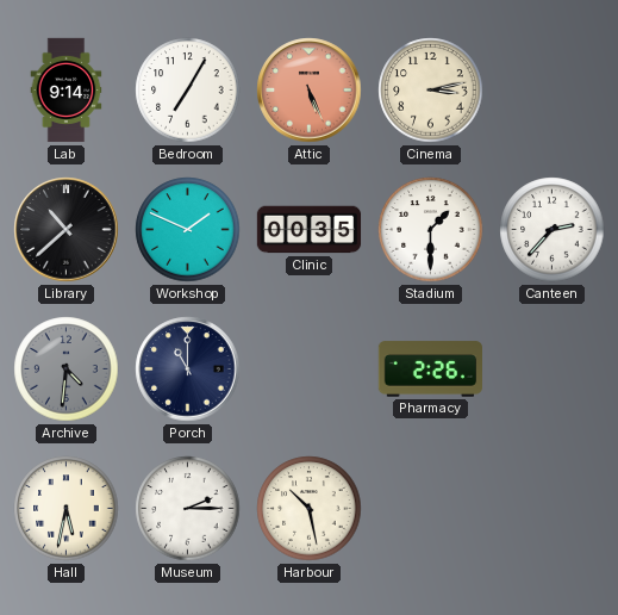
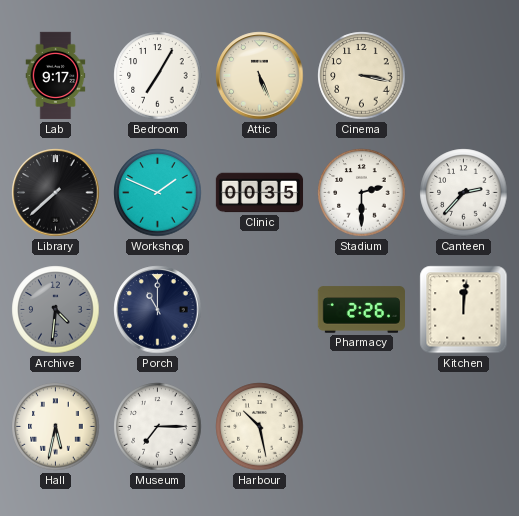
Lab: 9:14 -> 9:17 (56, 76)
Attic dial: salmon -> cream (260, 76)
Cinema: 3:13 -> 3:17 (362, 76)
Library: 10:38 -> 7:38 (56, 193)
Stadium: 1:30 -> 2:30 (362, 193)
Kitchen: none -> 12:01 (464, 310)
Museum: 2:15 -> 7:15 (158, 427)
